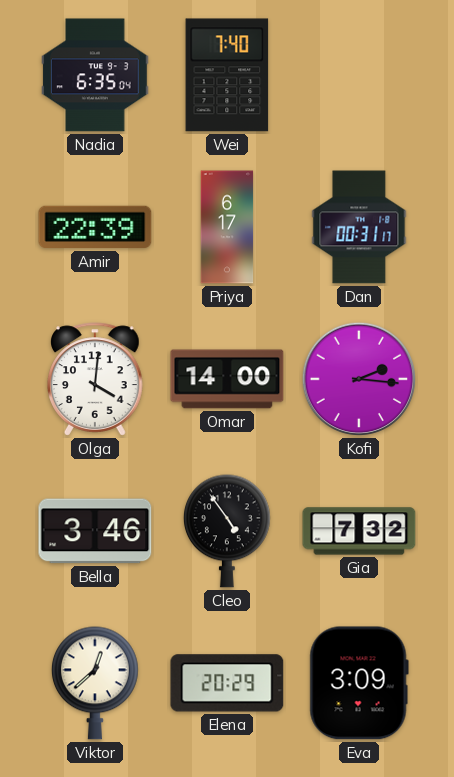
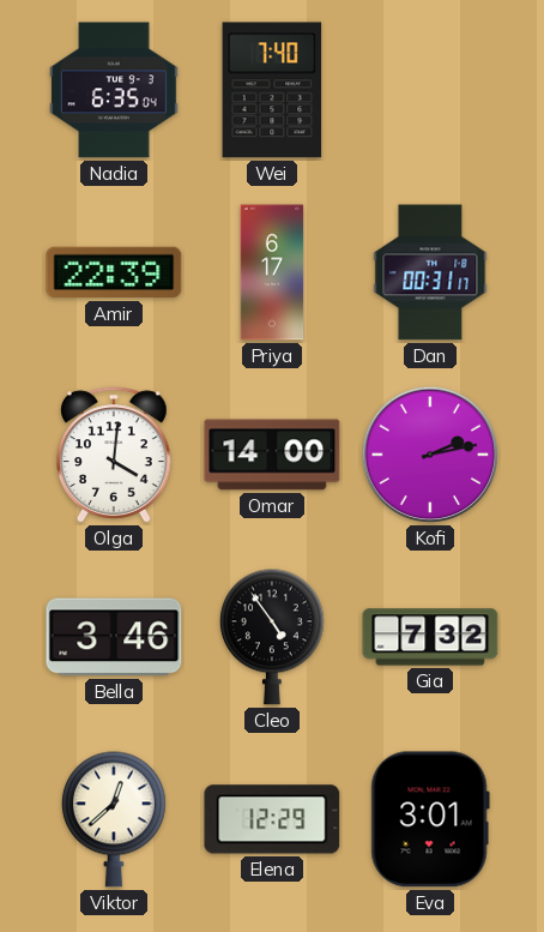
Kofi: 2:16 -> 2:13 (430, 455)
Elena: 20:29 -> 12:29 (272, 819)
Eva: 3:09 -> 3:01 (430, 819)
